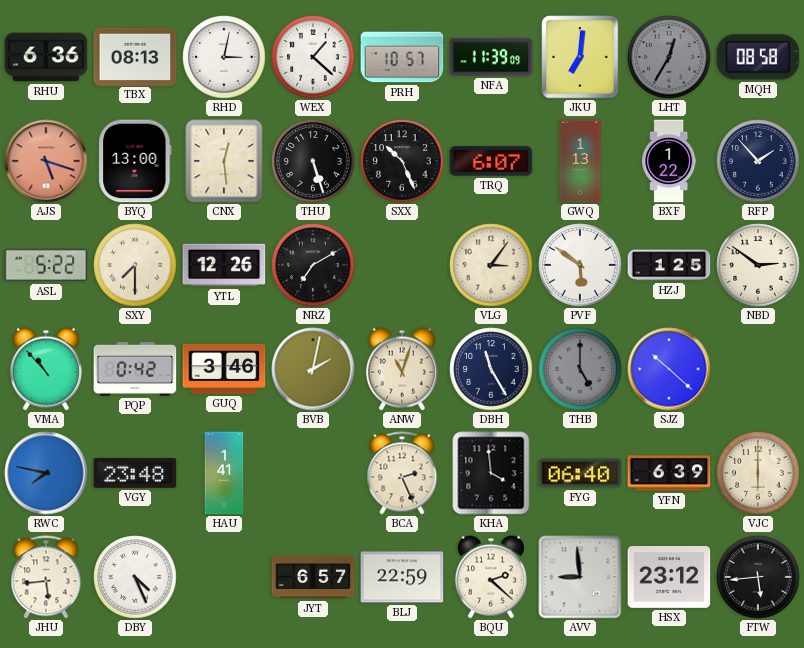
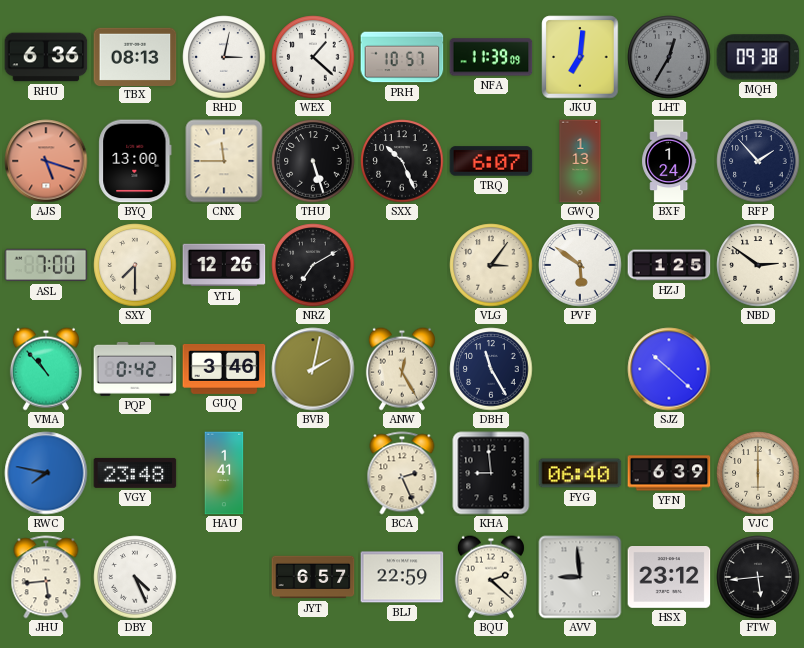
MQH: 08:58 -> 09:38 (758, 57)
CNX: 12:29 -> 11:45 (224, 161)
BXF: 1:22 -> 1:24 (669, 161)
ASL: 5:22 -> 7:00 (46, 265)
ANW: 11:03 -> 12:25 (402, 369)
THB: 5:00 -> none (580, 369)
KHA: 3:59 -> 8:59 (491, 473)
